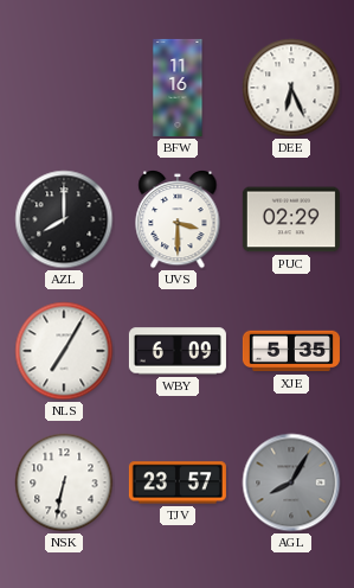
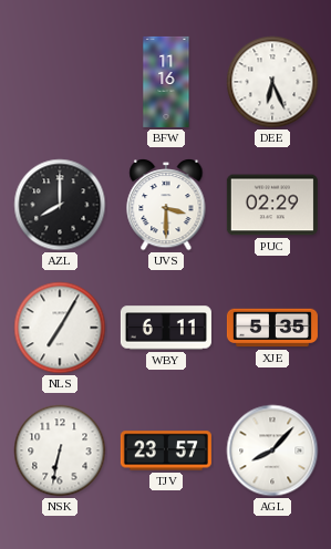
WBY: 6:09 -> 6:11 (166, 328)
AGL: 8:05 -> 8:07 (272, 450)
AGL dial: grey -> white (272, 450)
